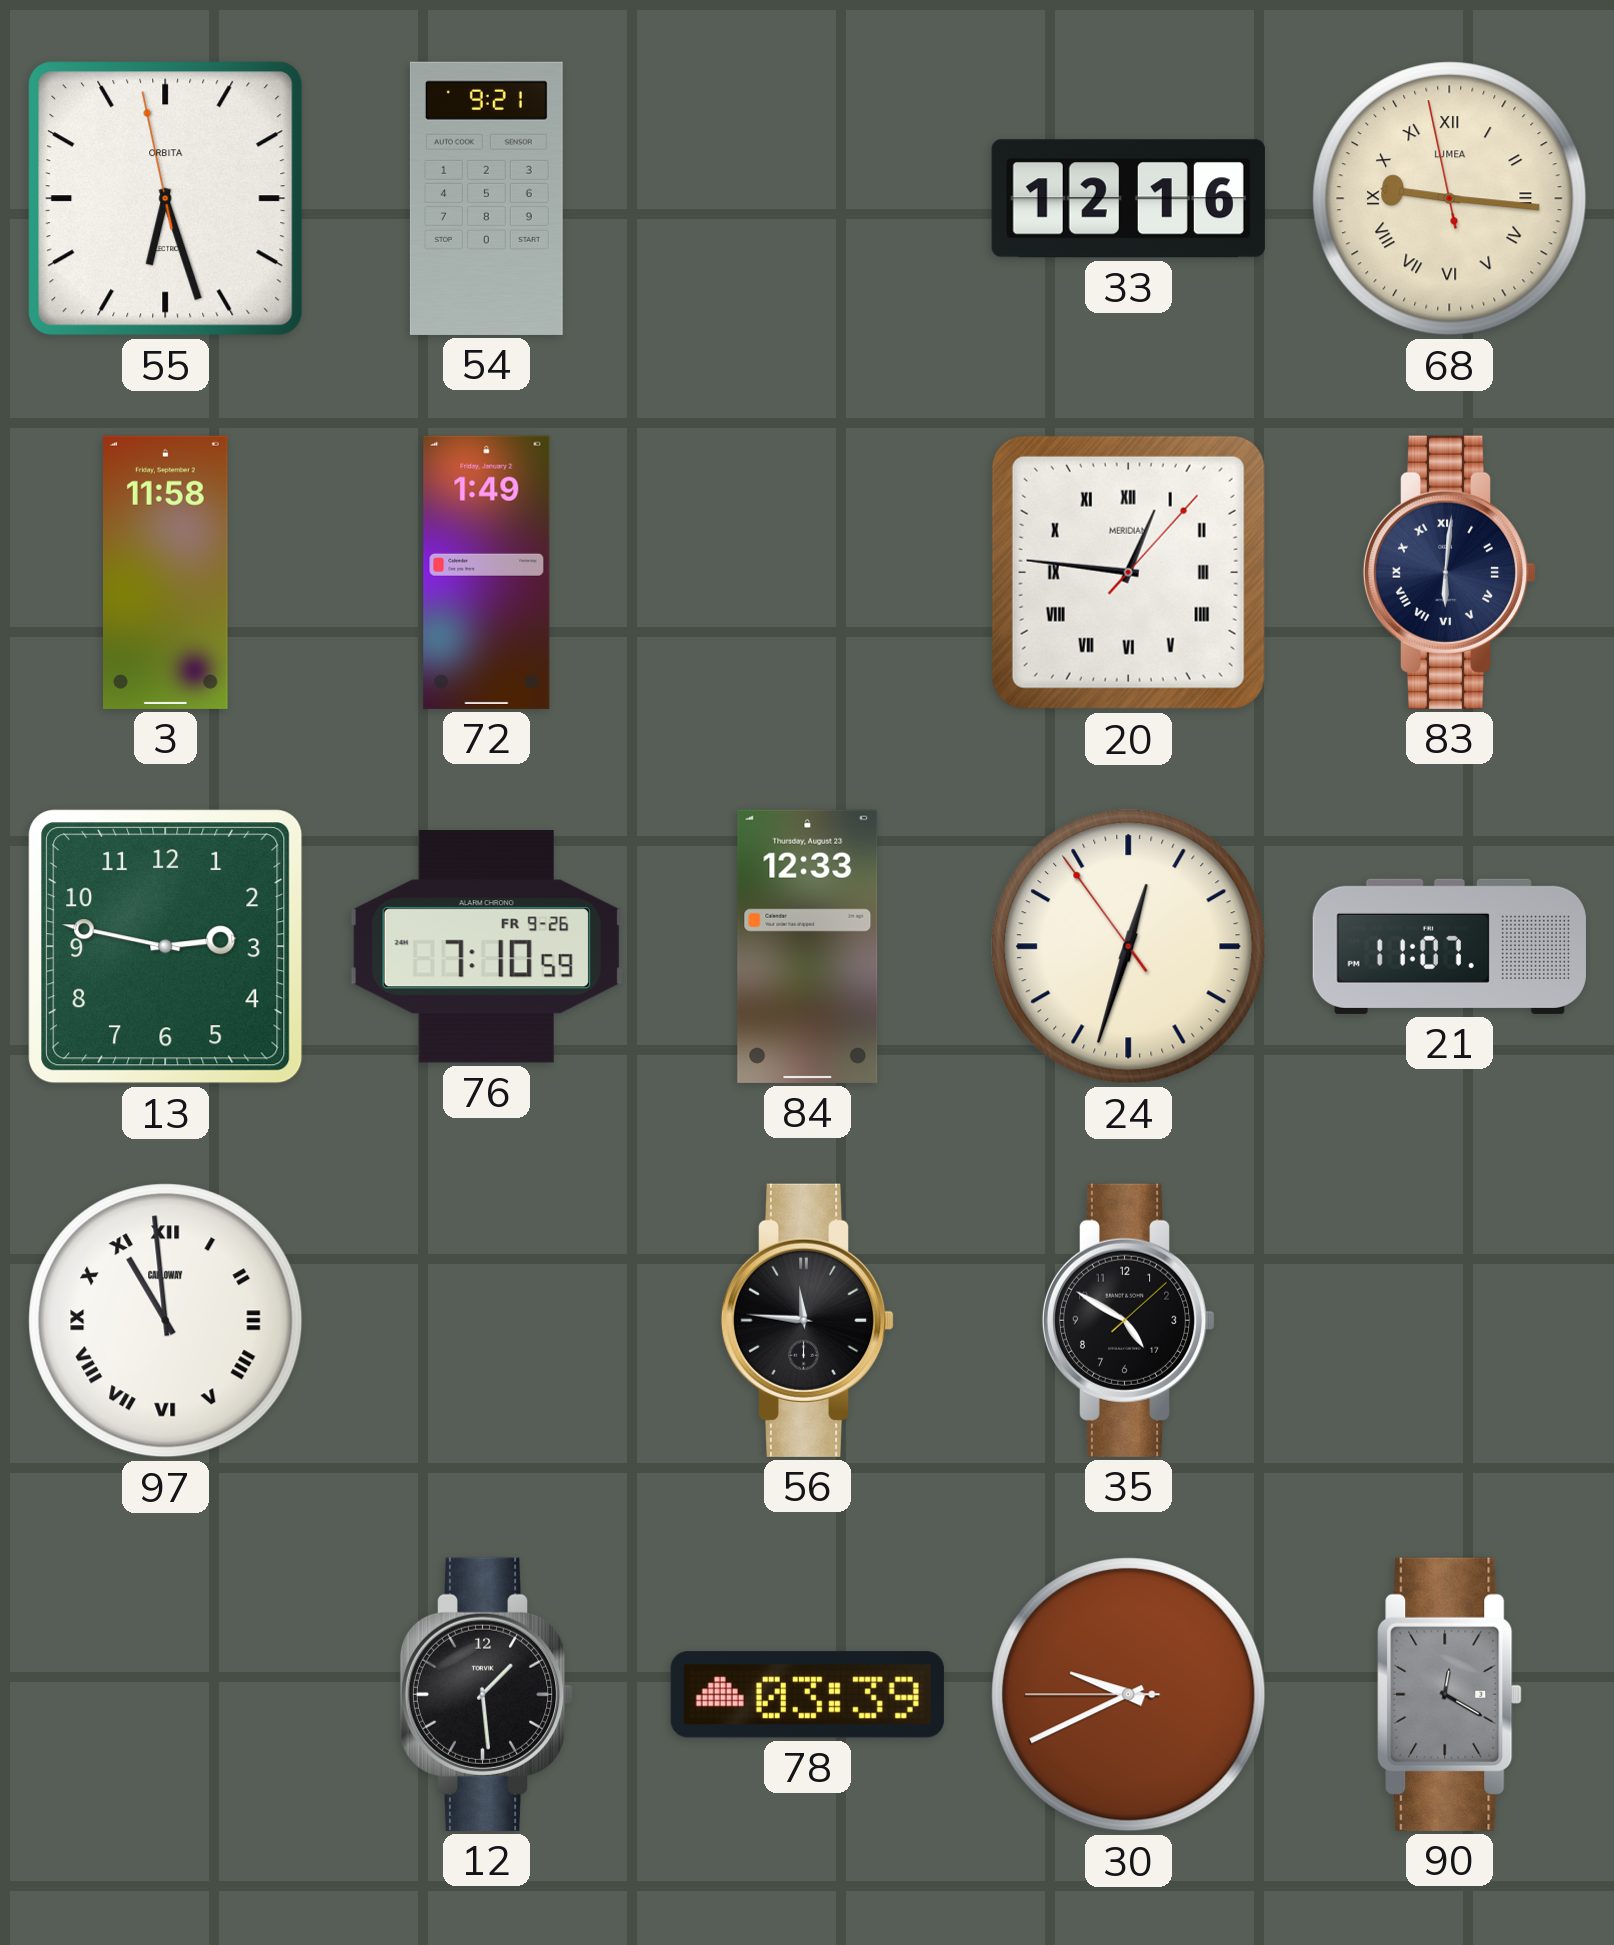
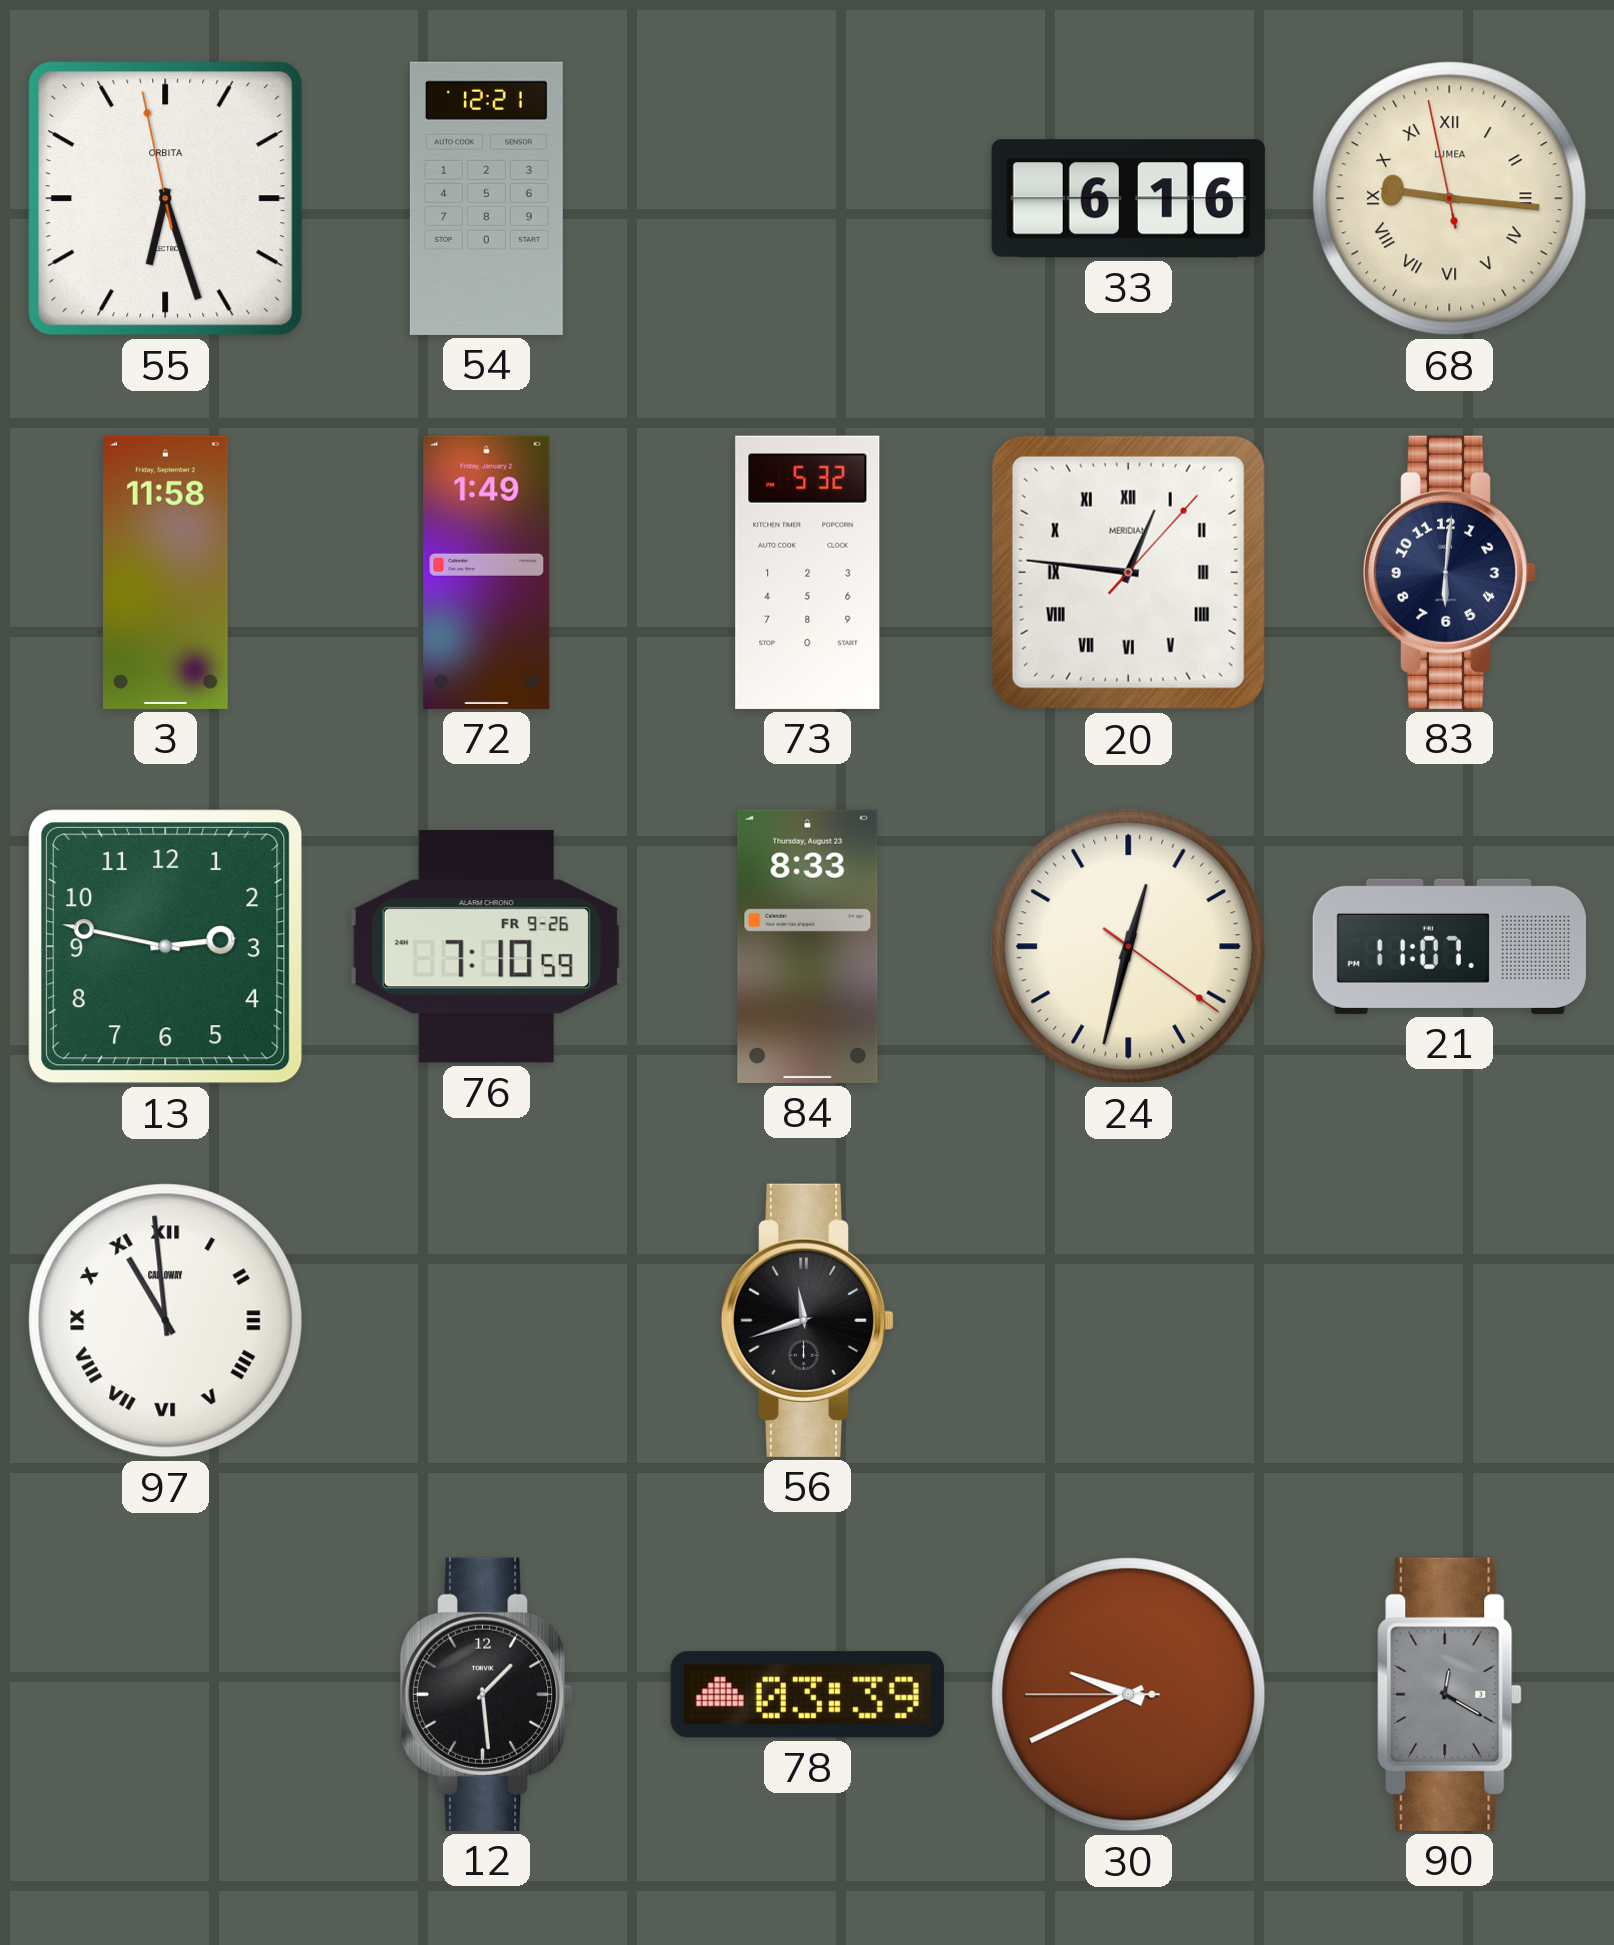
54: 9:21 -> 12:21 (486, 198)
33: 12:16 -> 6:16 (1128, 199)
73: none -> 5:32 (808, 572)
83 numerals: Roman -> Arabic (1450, 572)
84: 12:33 -> 8:33 (808, 946)
24: 12:32:54 -> 12:32:21 (1129, 947)
56: 11:46 -> 11:42 (808, 1320)
35: 4:50 -> none (1129, 1320)
